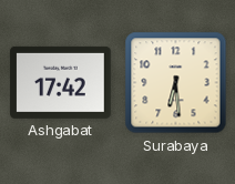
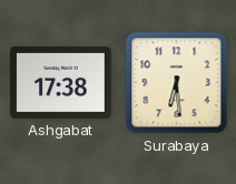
Ashgabat: 17:42 -> 17:38 (61, 82)
